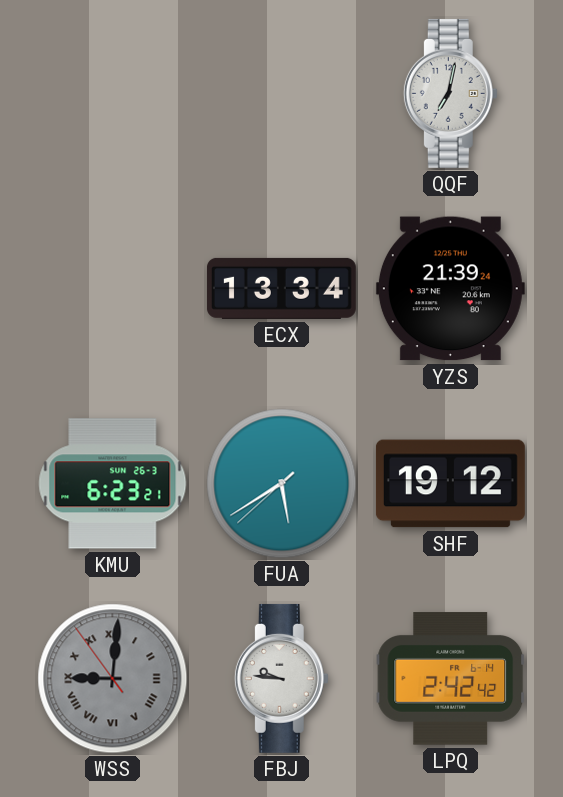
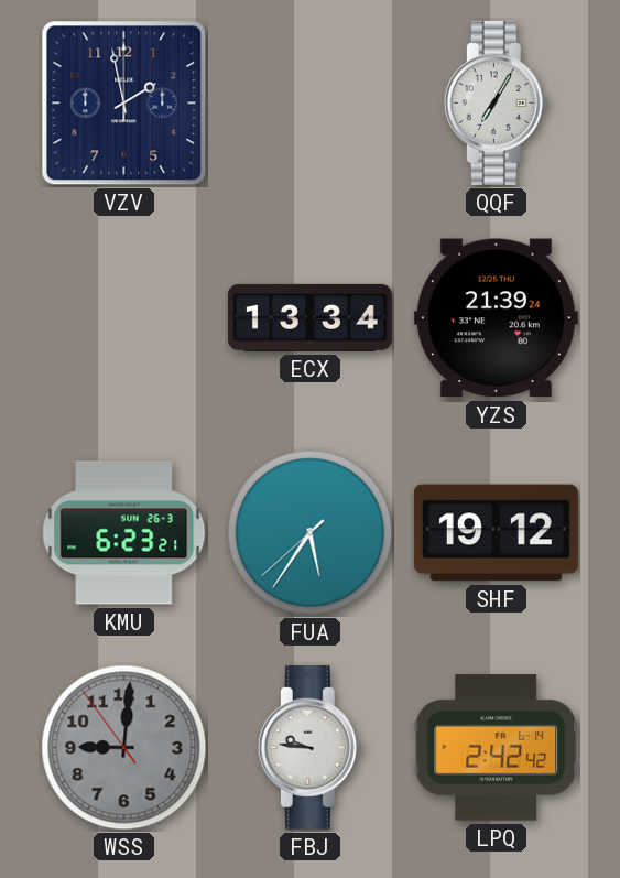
VZV: none -> 1:58 (124, 104)
QQF: 7:02 -> 7:05 (496, 102)
FUA: 5:39 -> 5:35 (311, 533)
WSS numerals: Roman -> Arabic (124, 748)
